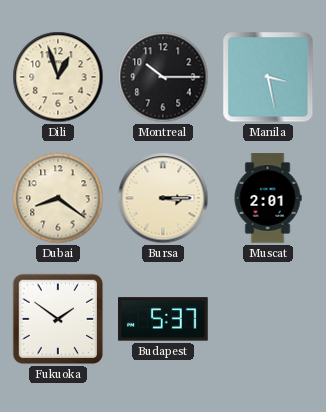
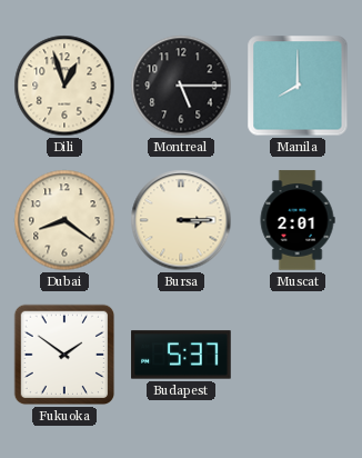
Montreal: 10:15 -> 5:15 (181, 86)
Manila: 3:28 -> 8:00 (298, 86)
